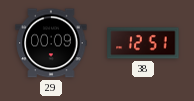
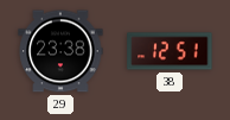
29: 00:09 -> 23:38 (60, 51)
